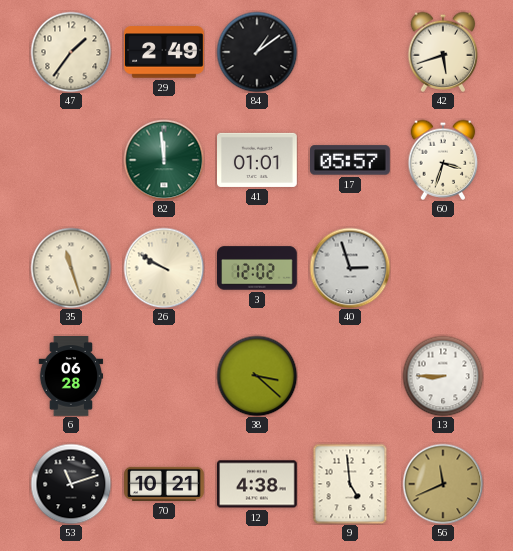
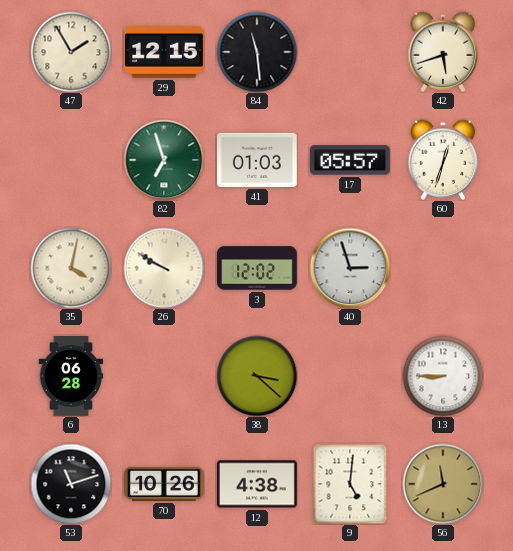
47: 1:36 -> 1:55 (71, 52)
29: 2:49 -> 12:15 (165, 52)
84: 1:09 -> 11:29 (257, 52)
82: 11:59 -> 6:57 (164, 160)
41: 01:01 -> 01:03 (258, 160)
60: 3:33 -> 12:33 (443, 160)
35: 11:27 -> 4:02 (71, 268)
70: 10:21 -> 10:26 (164, 484)
9: 4:59 -> 5:01 (350, 484)
